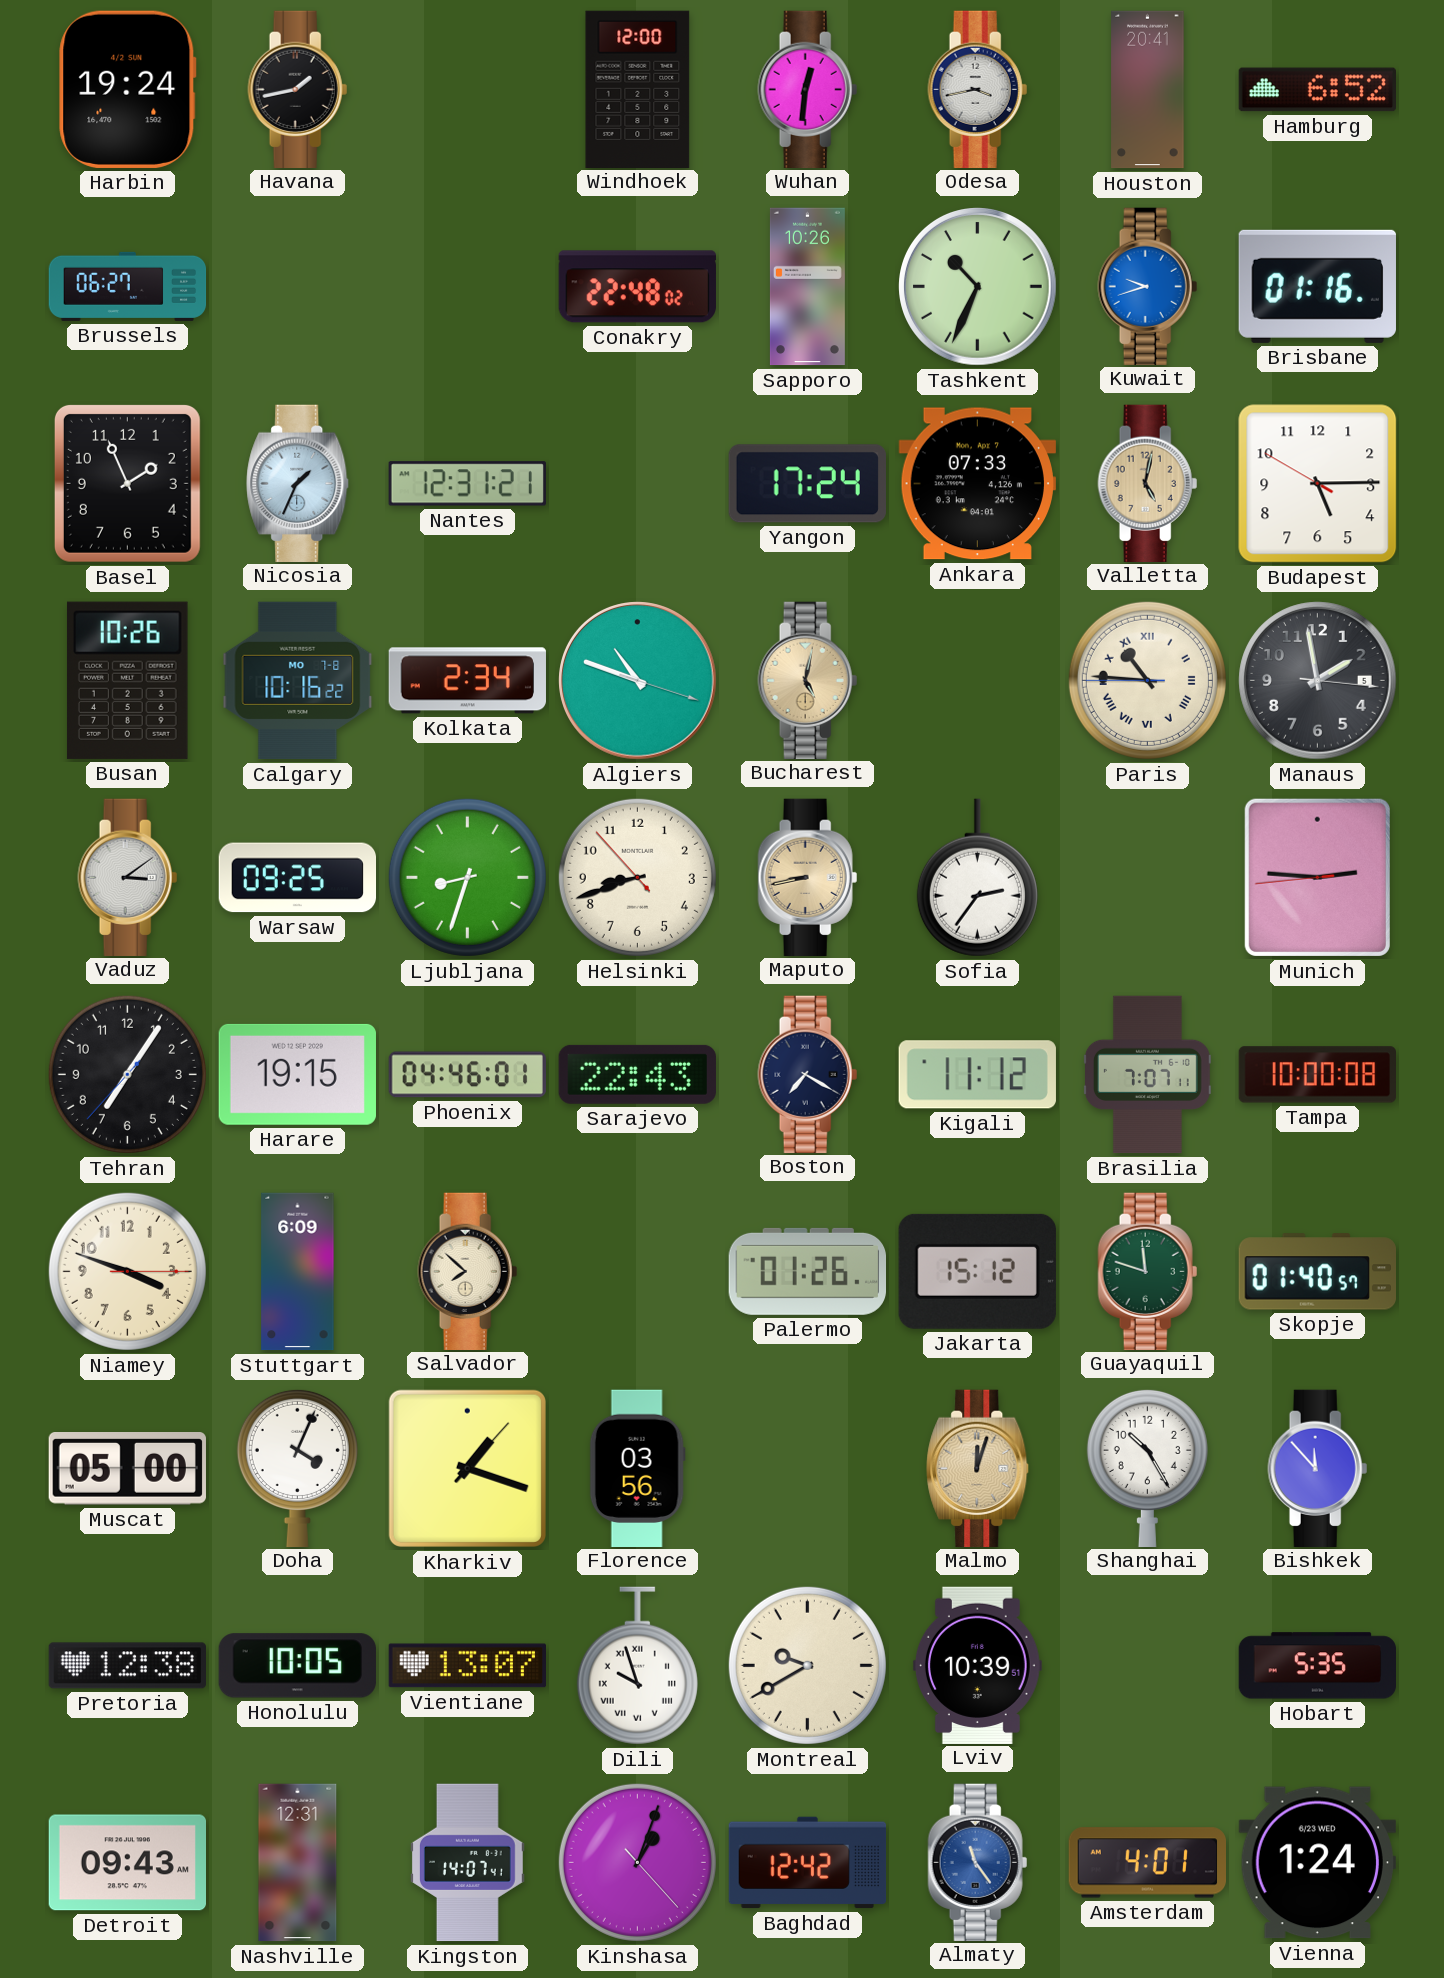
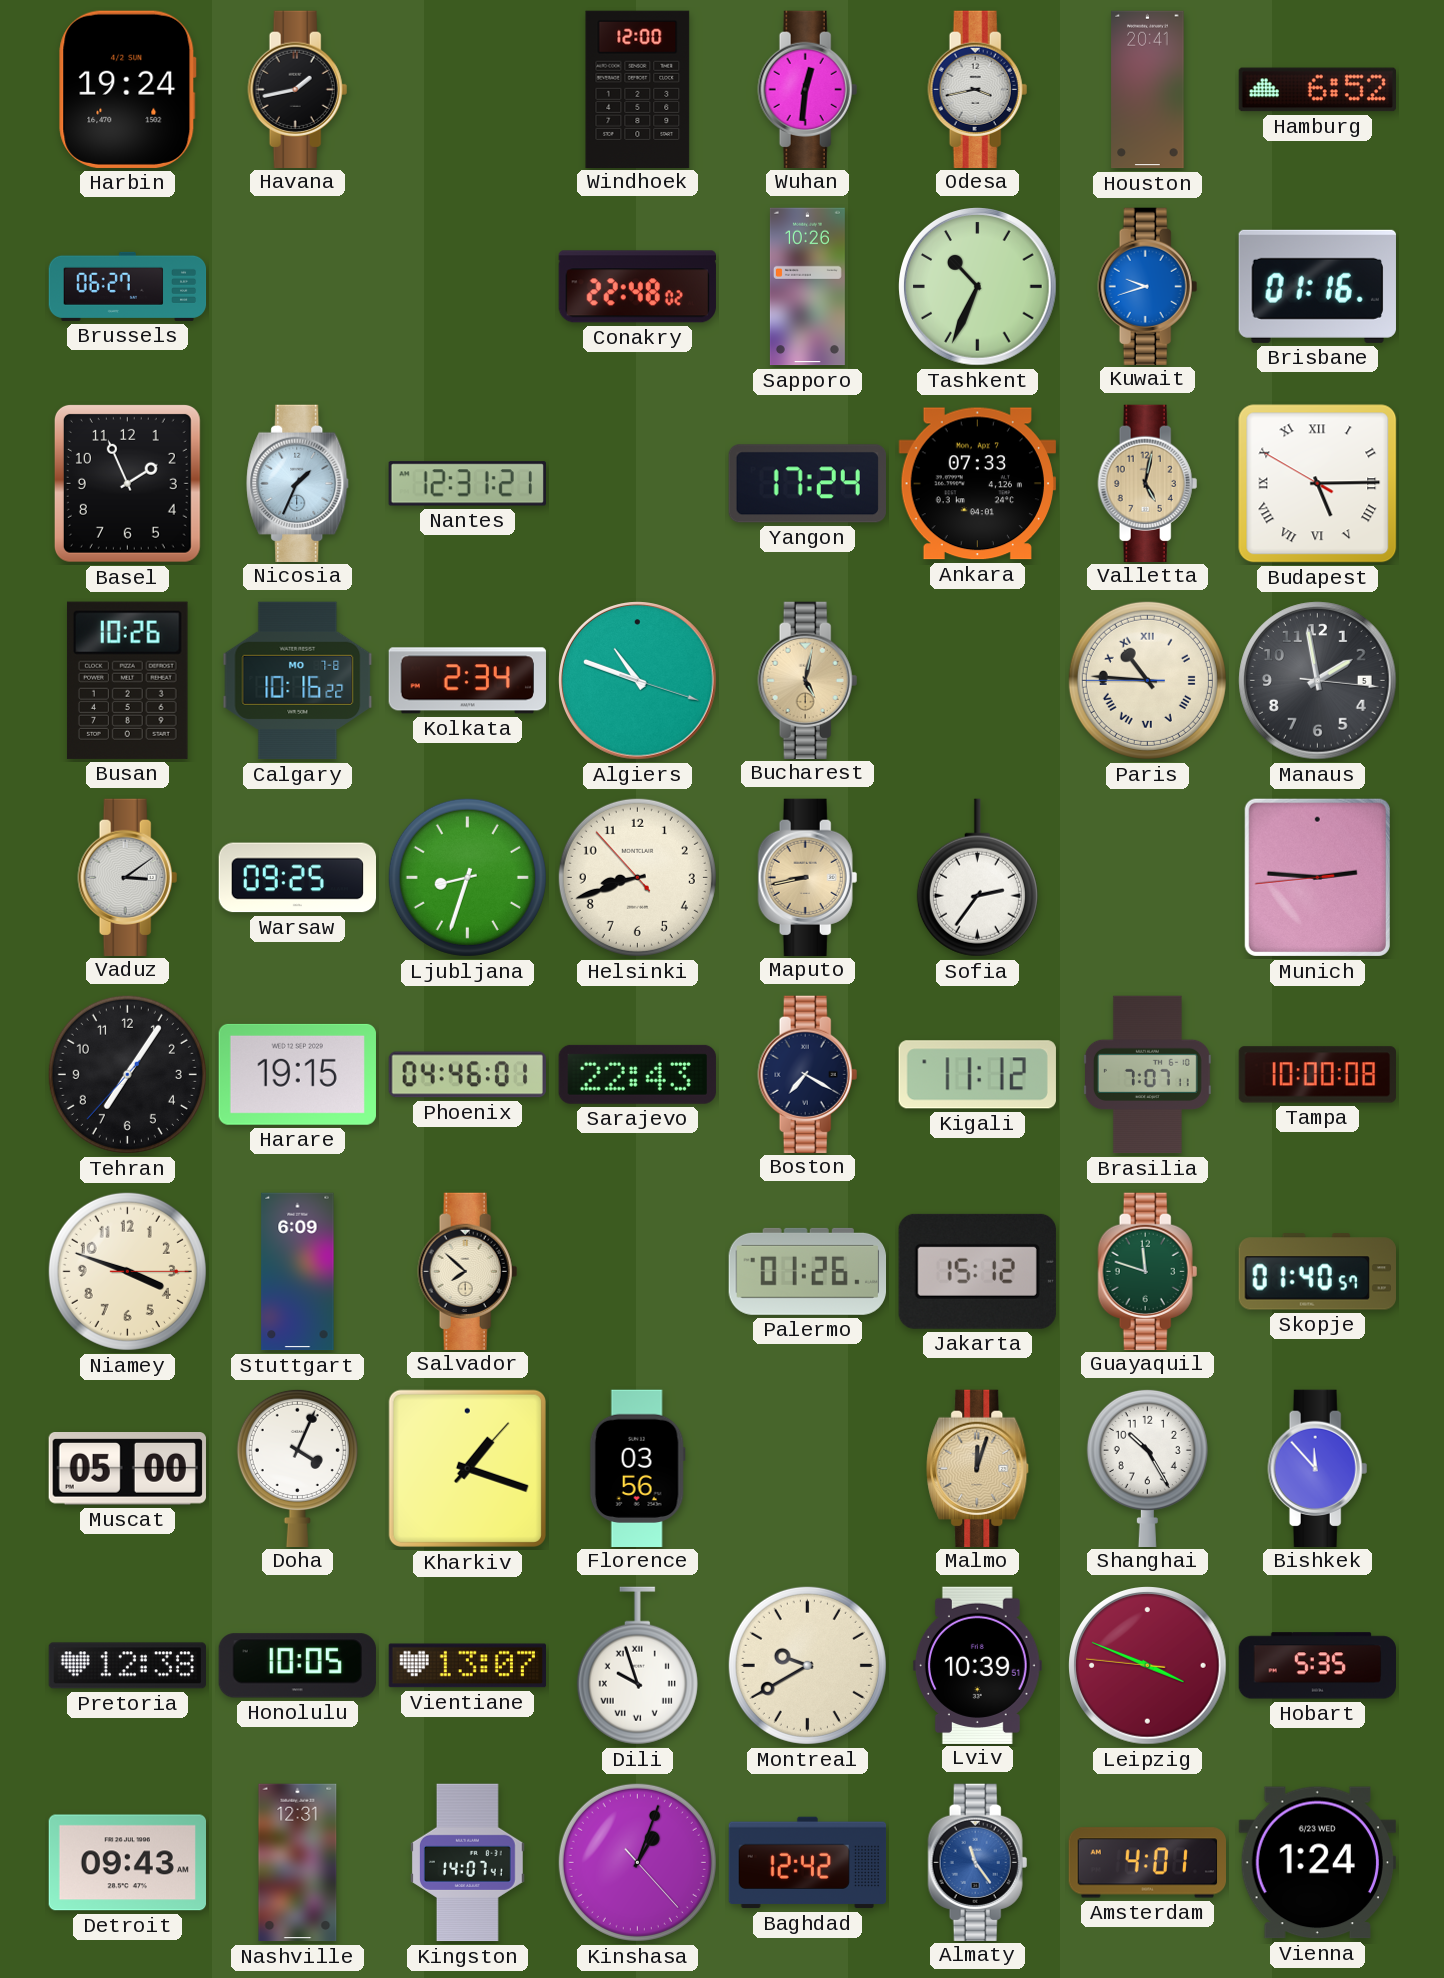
Budapest numerals: Arabic -> Roman (1318, 484)
Leipzig: none -> 3:48 (1148, 1666)
